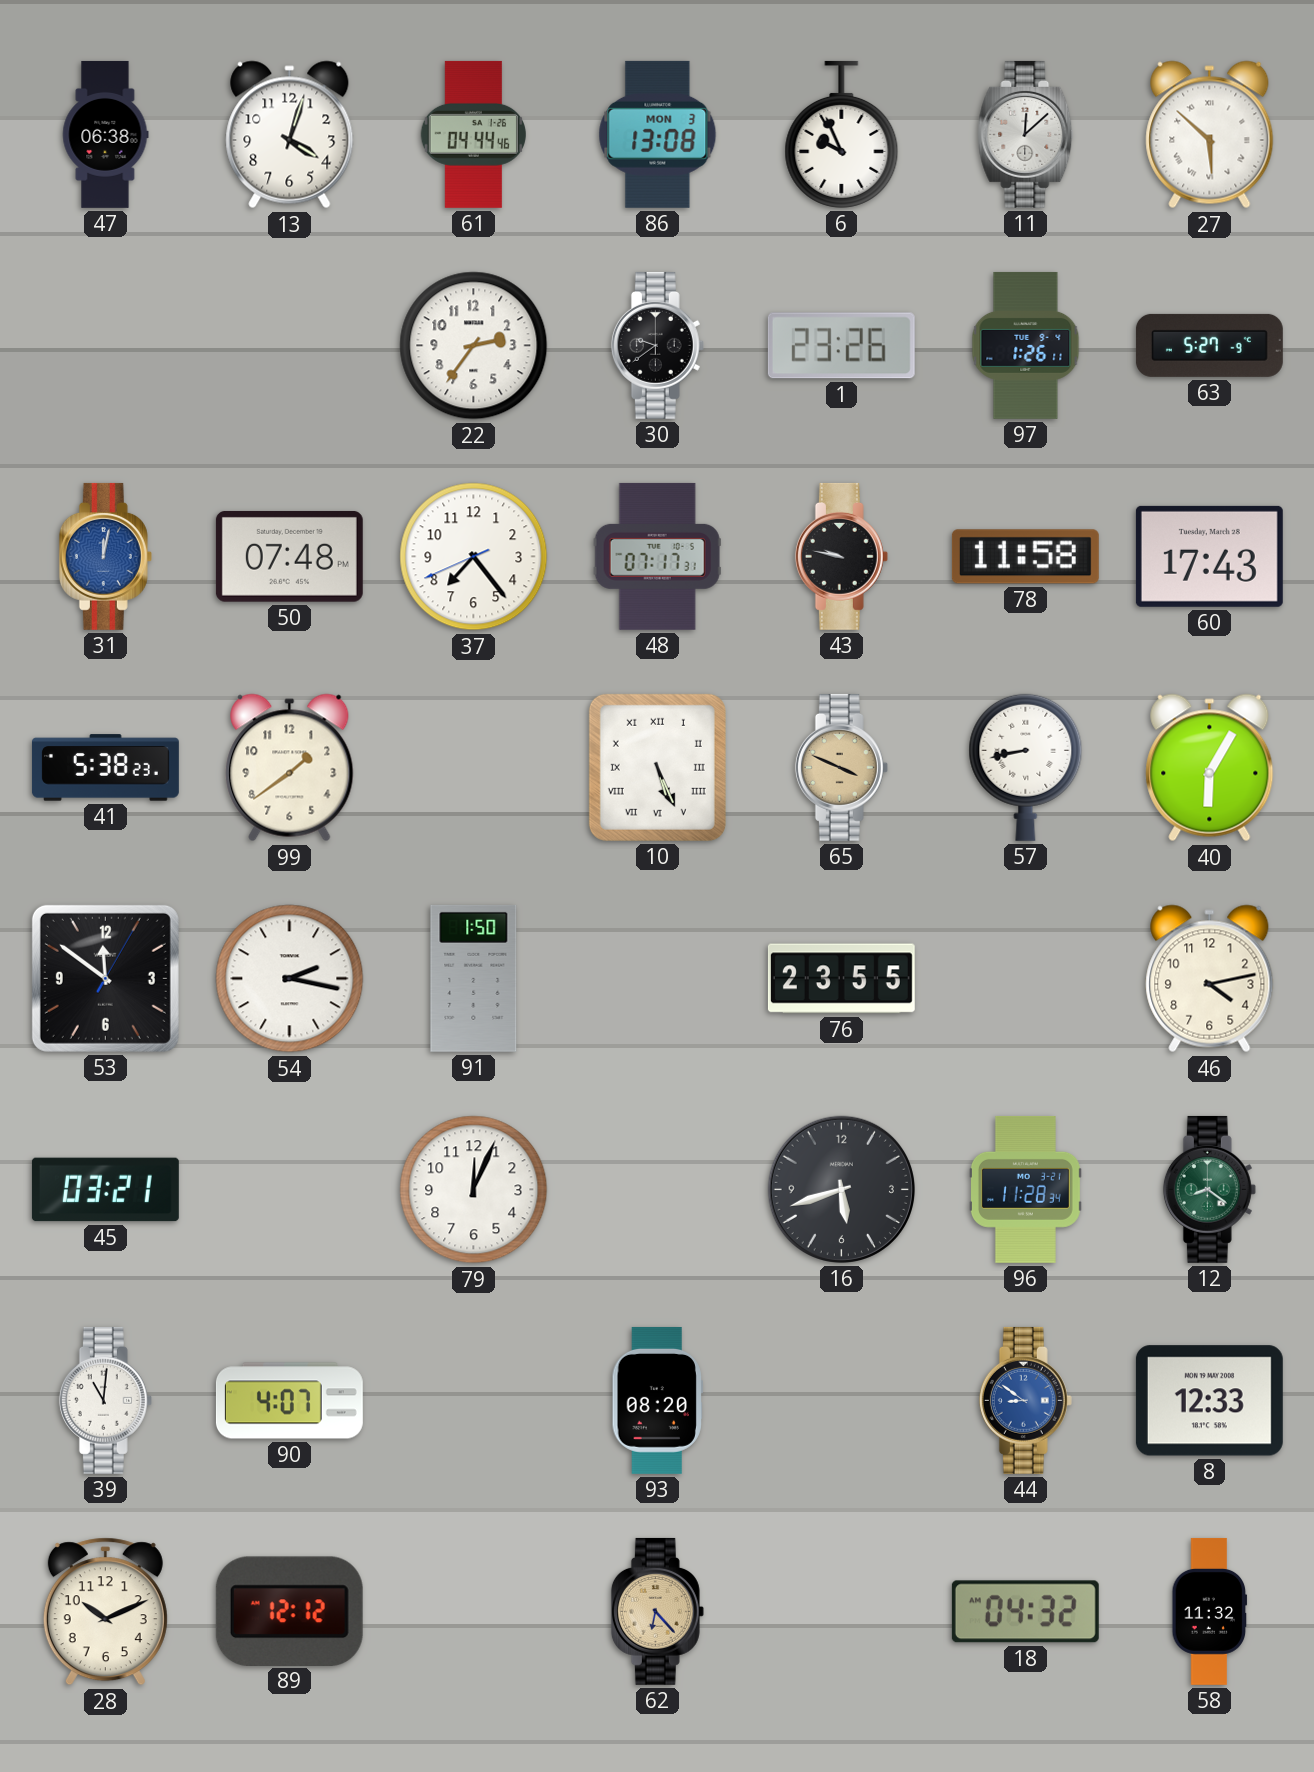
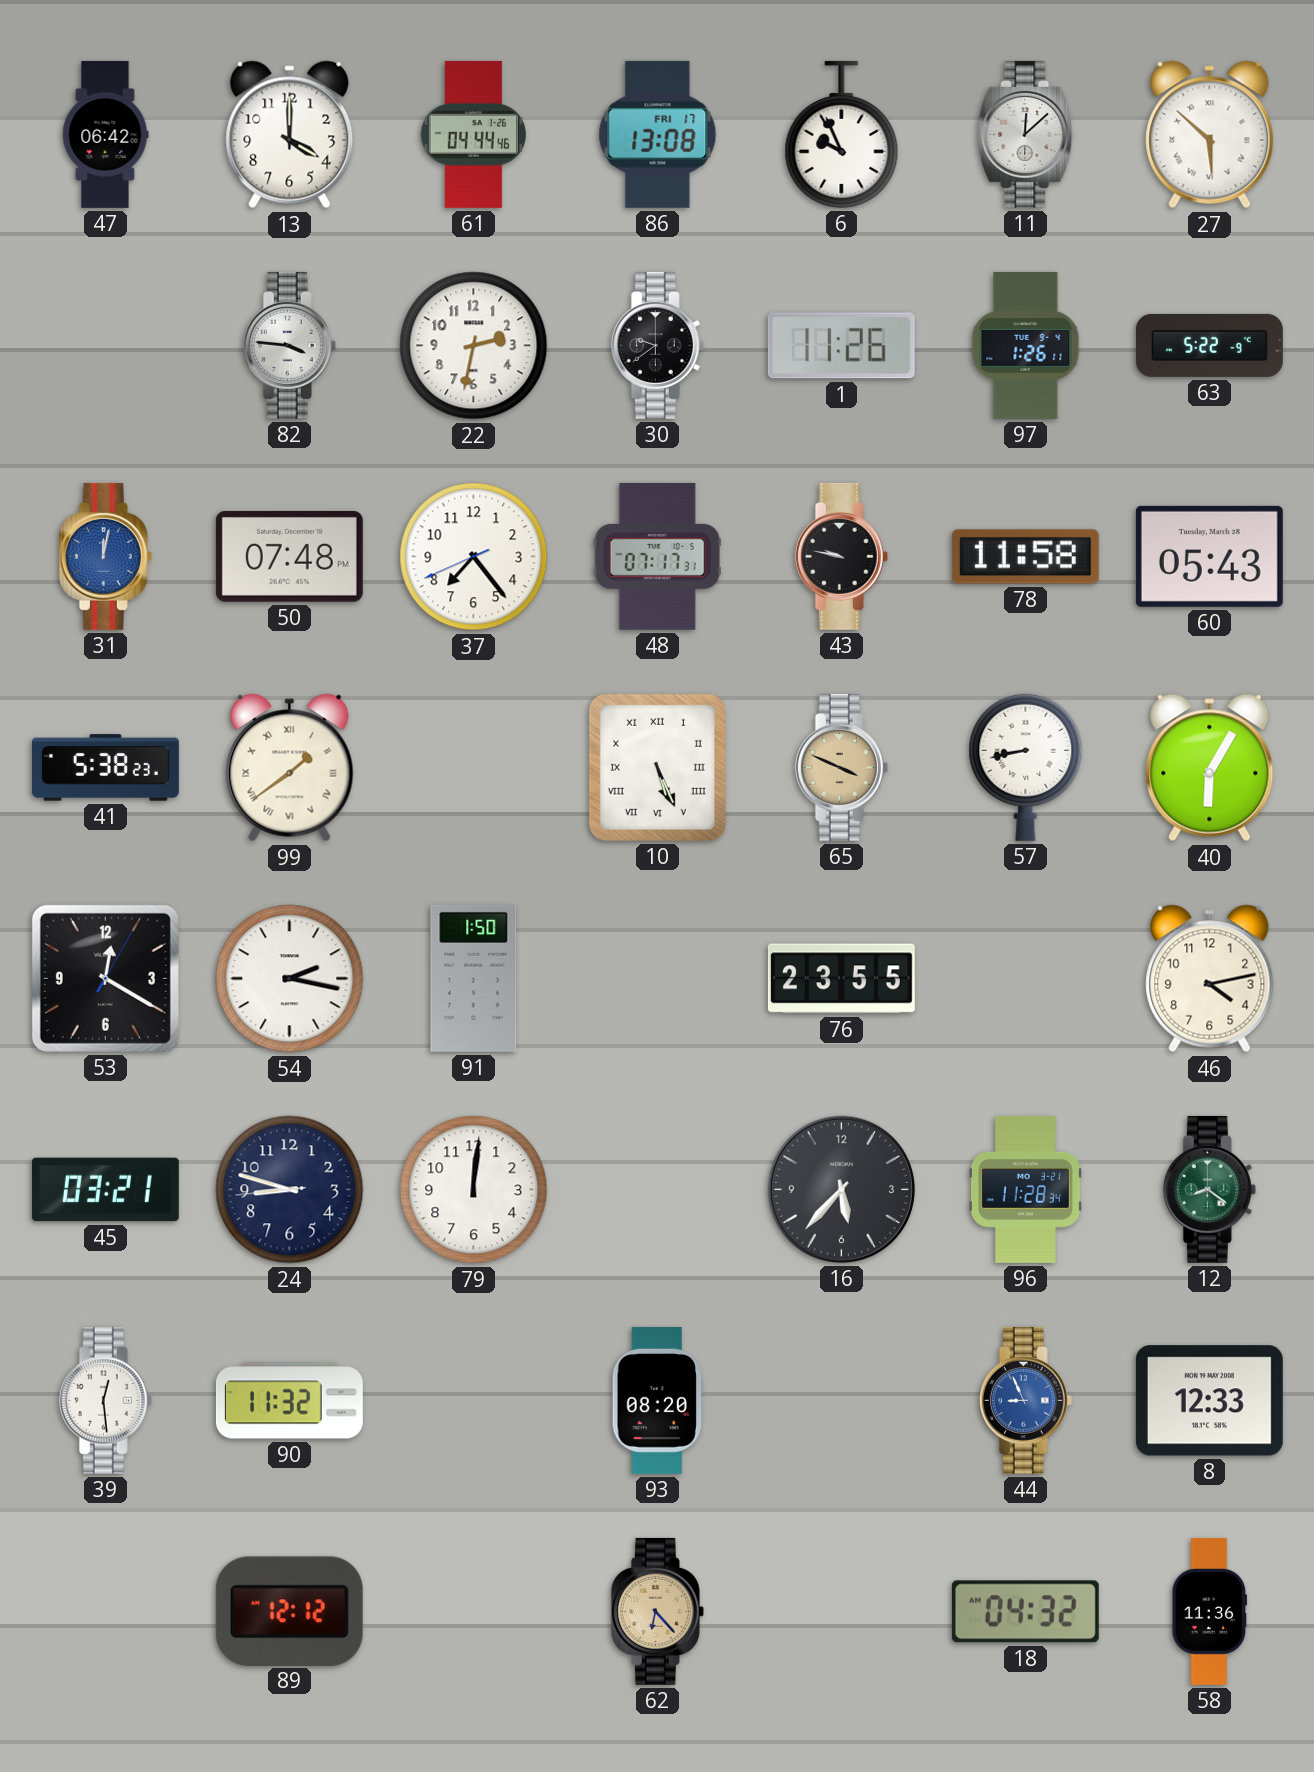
47: 06:38 -> 06:42 (105, 134)
13: 4:03 -> 4:00 (290, 135)
86 date: MON 3 -> FRI 17 (658, 134)
82: none -> 3:46 (289, 345)
22: 2:36 -> 2:32 (474, 346)
1: 23:26 -> 11:26 (841, 346)
63: 5:27 -> 5:22 (1209, 345)
60: 17:43 -> 05:43 (1209, 556)
99 numerals: Arabic -> Roman (290, 768)
53: 11:51 -> 12:20 (105, 978)
24: none -> 8:47 (290, 1190)
79: 12:04 -> 12:01 (474, 1190)
16: 5:42 -> 5:37 (841, 1189)
39: 11:01 -> 12:29 (105, 1400)
90: 4:07 -> 11:32 (289, 1401)
44: 8:51 -> 8:56 (1025, 1400)
28: 10:11 -> none (105, 1612)
58: 11:32 -> 11:36 (1210, 1611)
